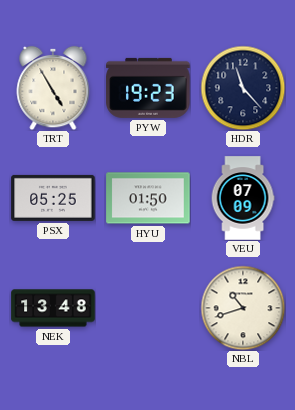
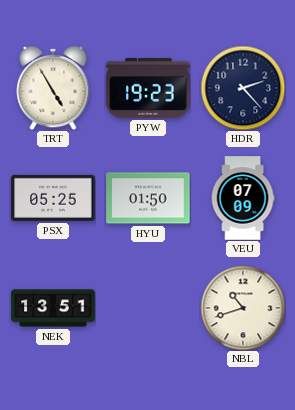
HDR: 11:23 -> 2:23 (243, 88)
NEK: 13:48 -> 13:51 (53, 308)
